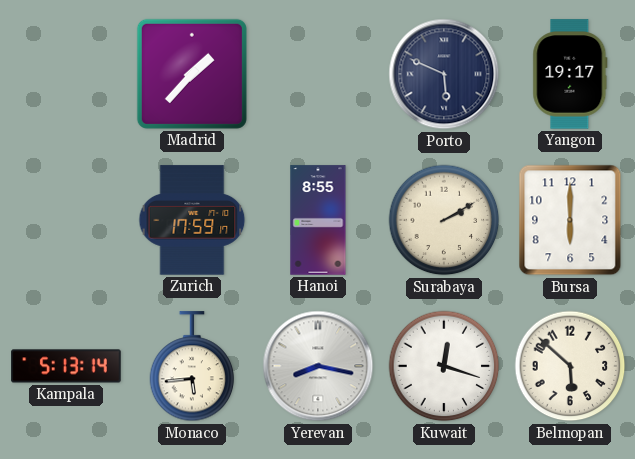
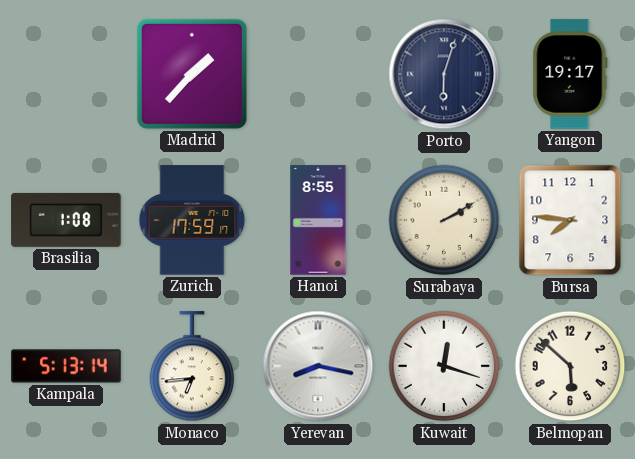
Porto: 5:49 -> 6:03 (444, 74)
Brasilia: none -> 1:08 (66, 220)
Bursa: 6:00 -> 7:46 (570, 220)
Monaco: 5:44 -> 6:44 (192, 367)
